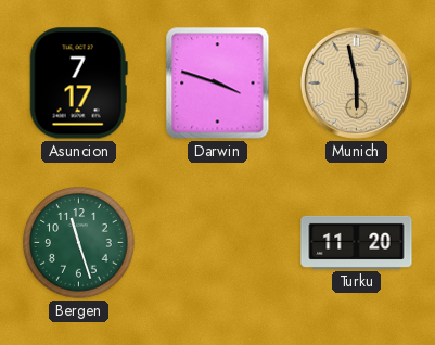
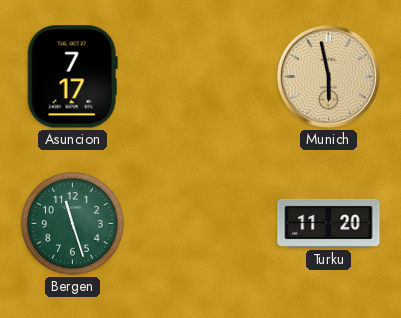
Darwin: 3:48 -> none (218, 84)
